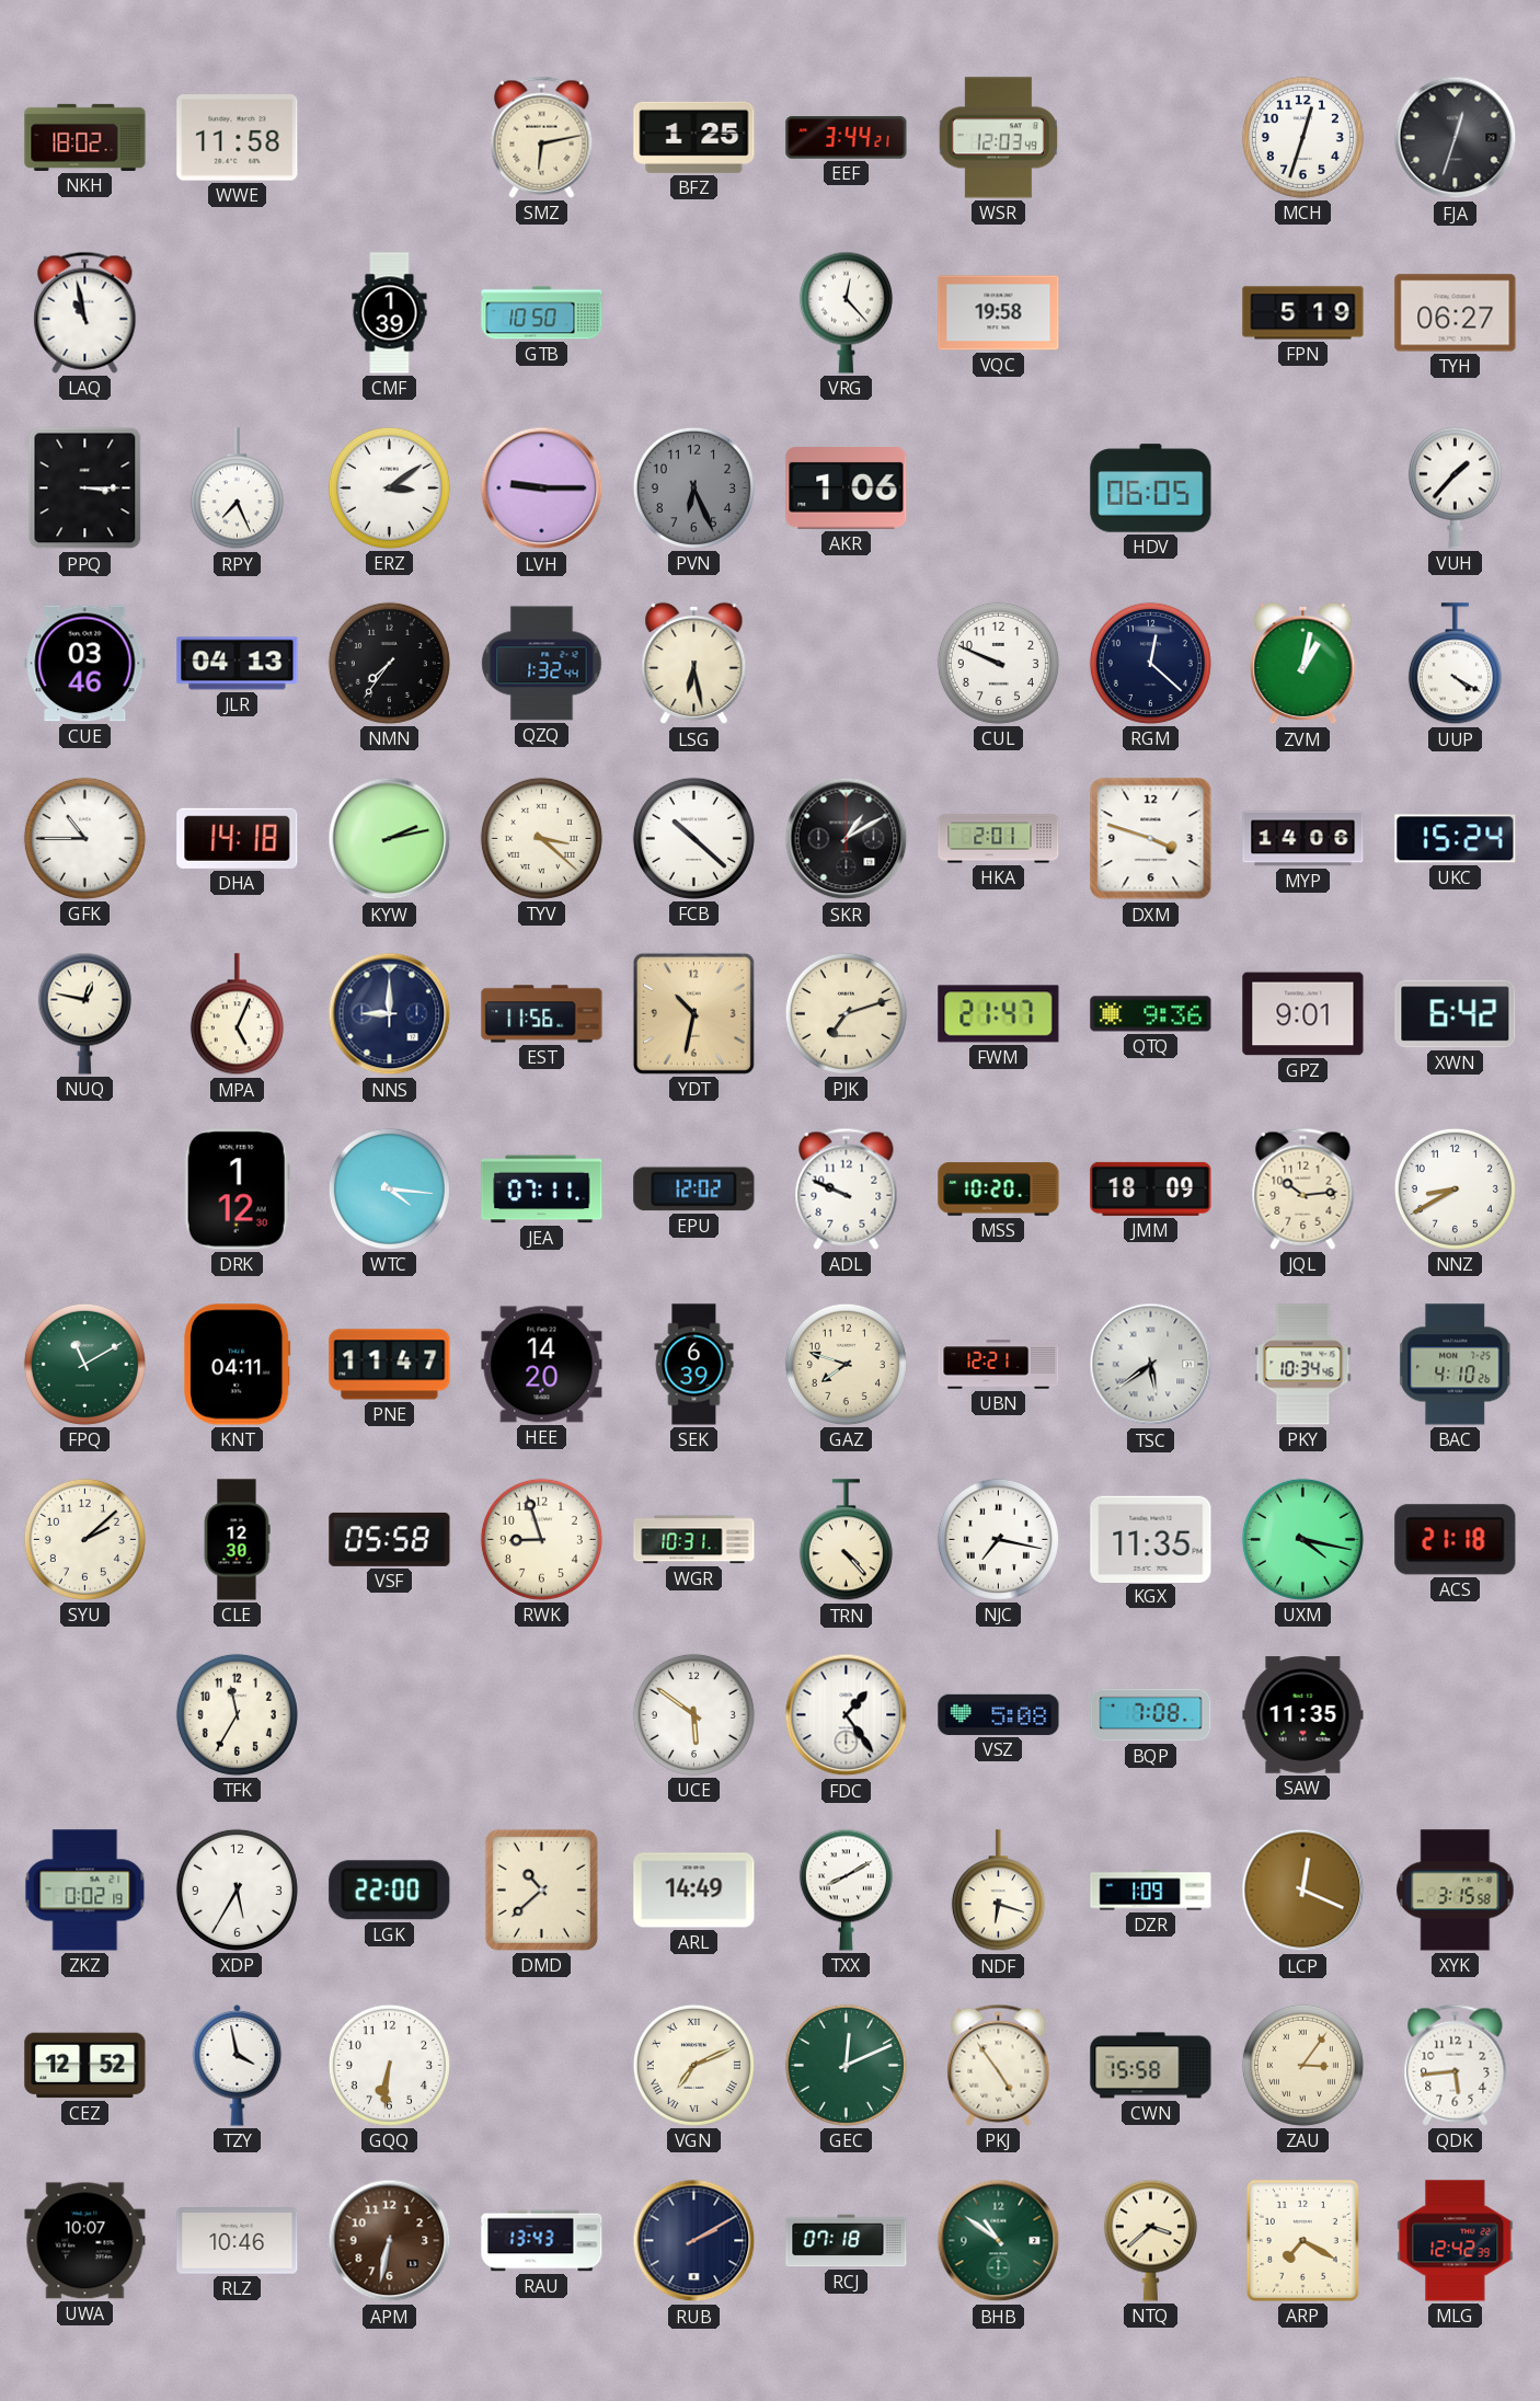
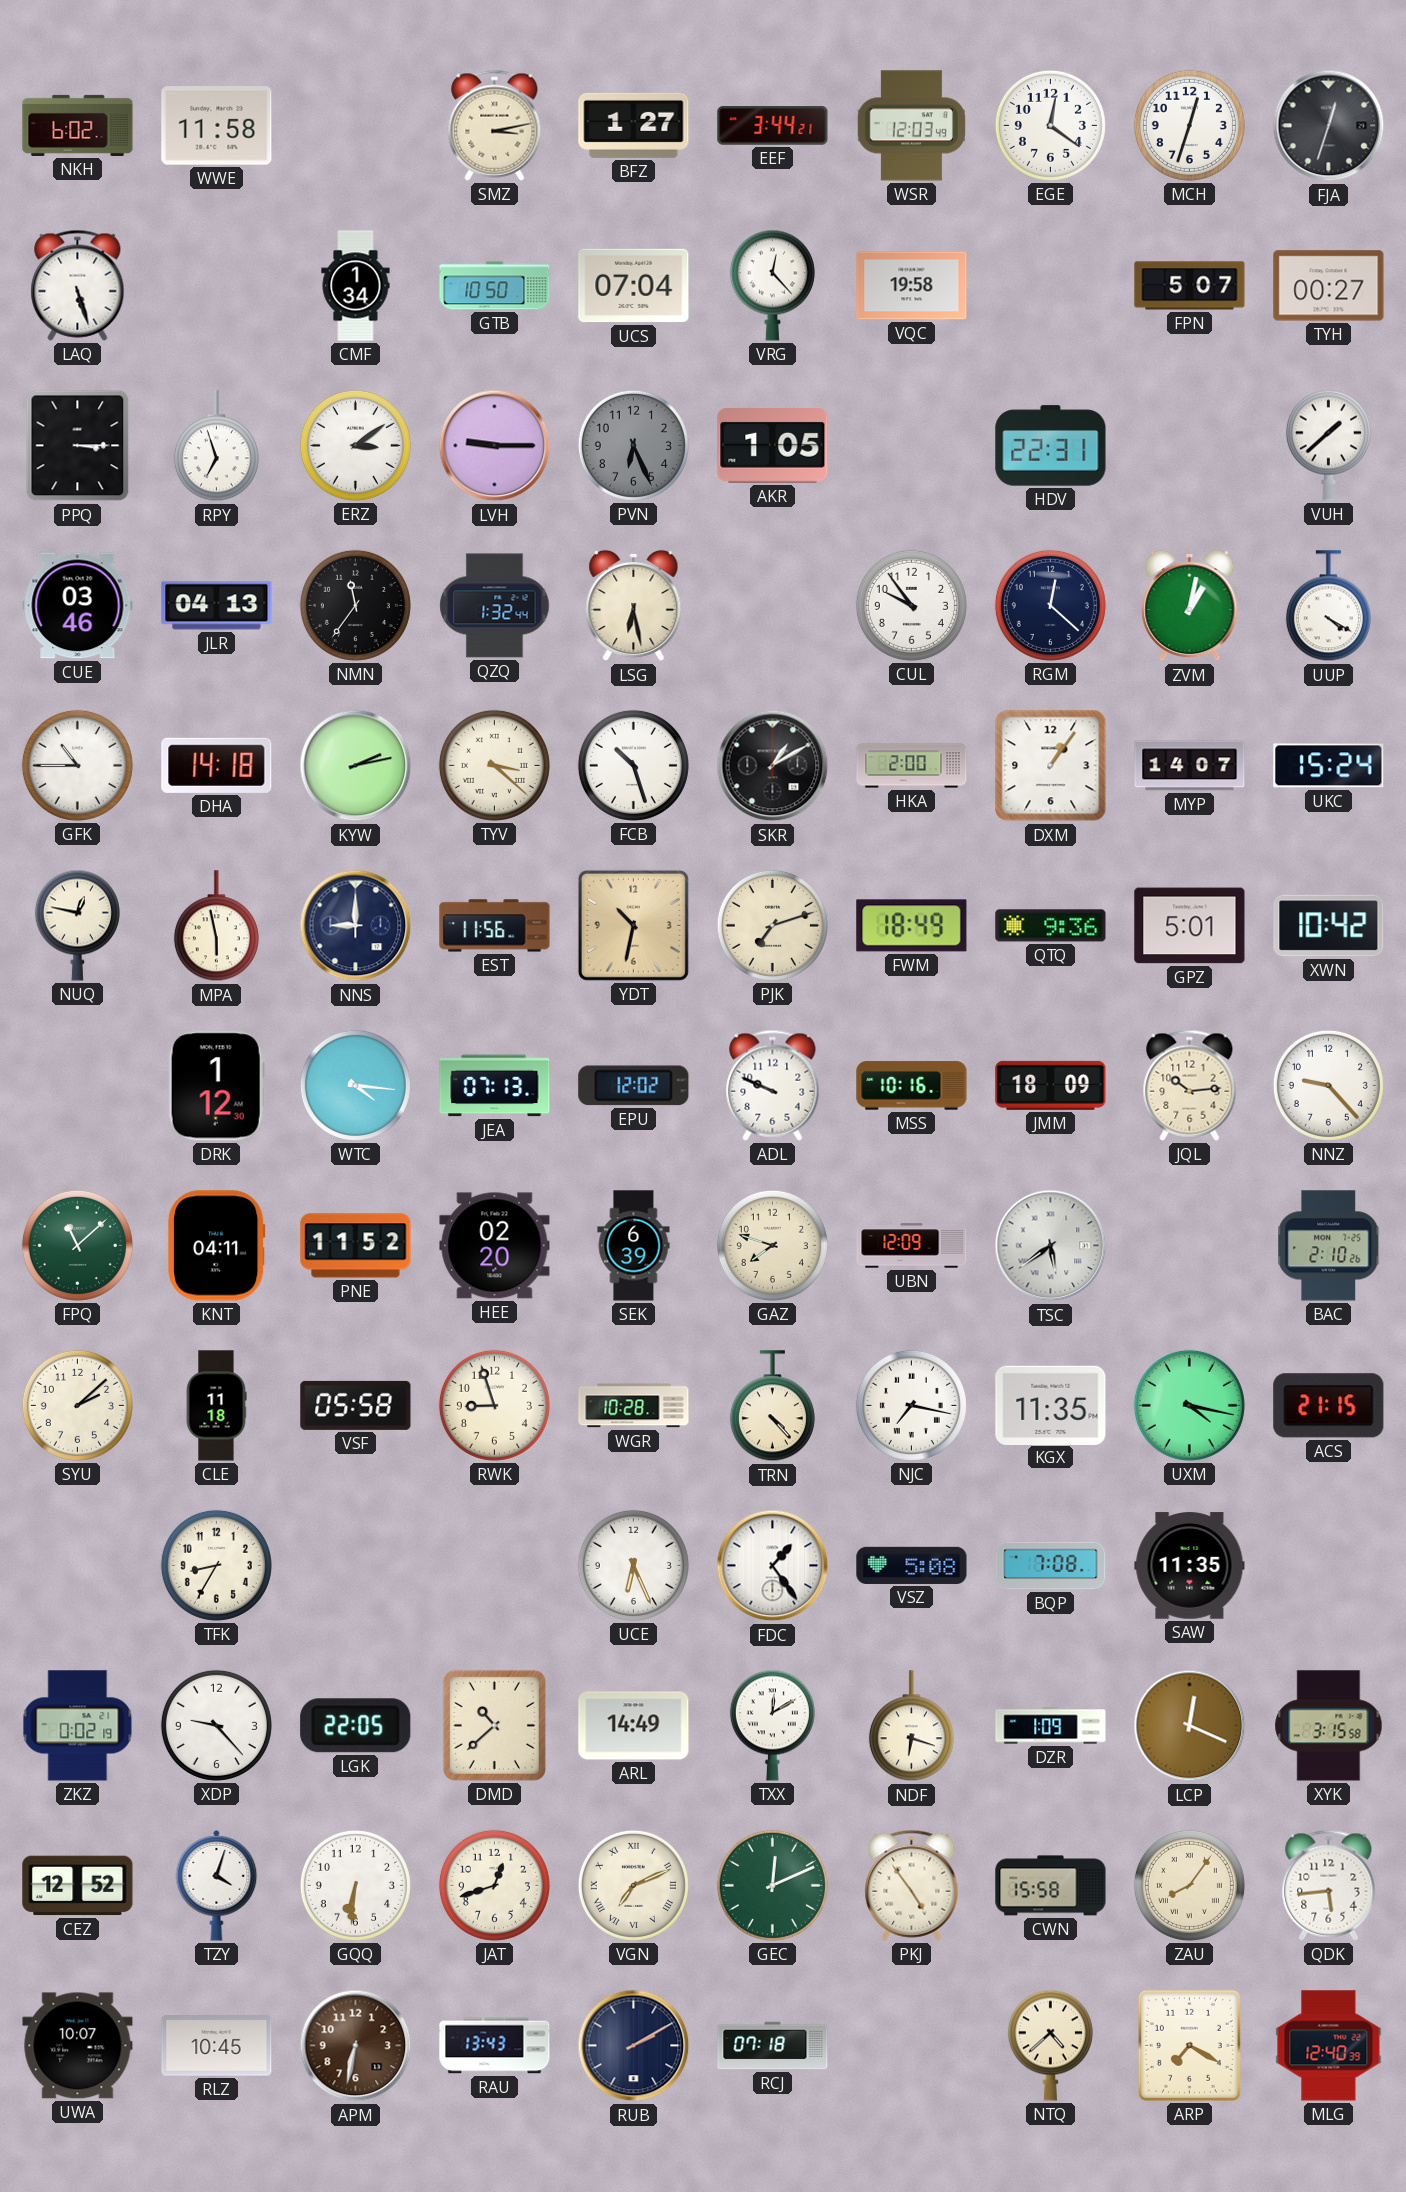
NKH: 18:02 -> 6:02 (78, 125)
SMZ: 6:13 -> 3:13 (495, 125)
BFZ: 1:25 -> 1:27 (634, 125)
EGE: none -> 12:21 (1050, 125)
LAQ: 10:58 -> 5:27 (78, 285)
CMF: 1:39 -> 1:34 (356, 286)
UCS: none -> 07:04 (634, 286)
FPN: 5:19 -> 5:07 (1190, 286)
TYH: 06:27 -> 00:27 (1329, 286)
RPY: 7:26 -> 6:57 (216, 446)
AKR: 1:06 -> 1:05 (773, 446)
HDV: 06:05 -> 22:31 (1051, 446)
VUH: 1:37 -> 1:38 (1328, 445)
NMN: 7:36 -> 11:36 (355, 605)
CUL: 9:49 -> 9:54 (911, 605)
FCB: 10:22 -> 10:27 (633, 765)
HKA: 2:01 -> 2:00 (912, 766)
DXM: 3:48 -> 1:06 (1051, 766)
MYP: 14:06 -> 14:07 (1190, 766)
MPA: 5:04 -> 5:58 (216, 926)
FWM: 21:47 -> 18:49 (912, 926)
GPZ: 9:01 -> 5:01 (1190, 926)
XWN: 6:42 -> 10:42 (1329, 926)
JEA: 07:11 -> 07:13 (495, 1086)
MSS: 10:20 -> 10:16 (912, 1086)
NNZ: 8:40 -> 9:23 (1328, 1085)
FPQ: 11:10 -> 11:08 (77, 1245)
PNE: 11:47 -> 11:52 (356, 1246)
HEE: 14:20 -> 02:20 (495, 1246)
UBN: 12:21 -> 12:09 (912, 1246)
PKY: 10:34 -> none (1303, 1365)
BAC: 4:10 -> 2:10 (1329, 1246)
CLE: 12:30 -> 11:18 (216, 1406)
WGR: 10:31 -> 10:28 (634, 1406)
ACS: 21:18 -> 21:15 (1329, 1406)
TFK: 11:35 -> 8:35 (216, 1565)
UCE: 5:51 -> 6:26 (633, 1565)
XDP: 5:35 -> 9:23 (216, 1725)
LGK: 22:00 -> 22:05 (356, 1726)
TXX: 8:10 -> 12:10 (772, 1725)
TZY: 3:58 -> 4:03 (217, 1886)
JAT: none -> 12:42 (494, 1885)
ZAU: 3:06 -> 8:06 (1189, 1885)
RLZ: 10:46 -> 10:45 (217, 2046)
BHB: 10:51 -> none (999, 2241)
NTQ: 3:38 -> 4:38 (1050, 2045)
MLG: 12:42 -> 12:40 (1329, 2046)
